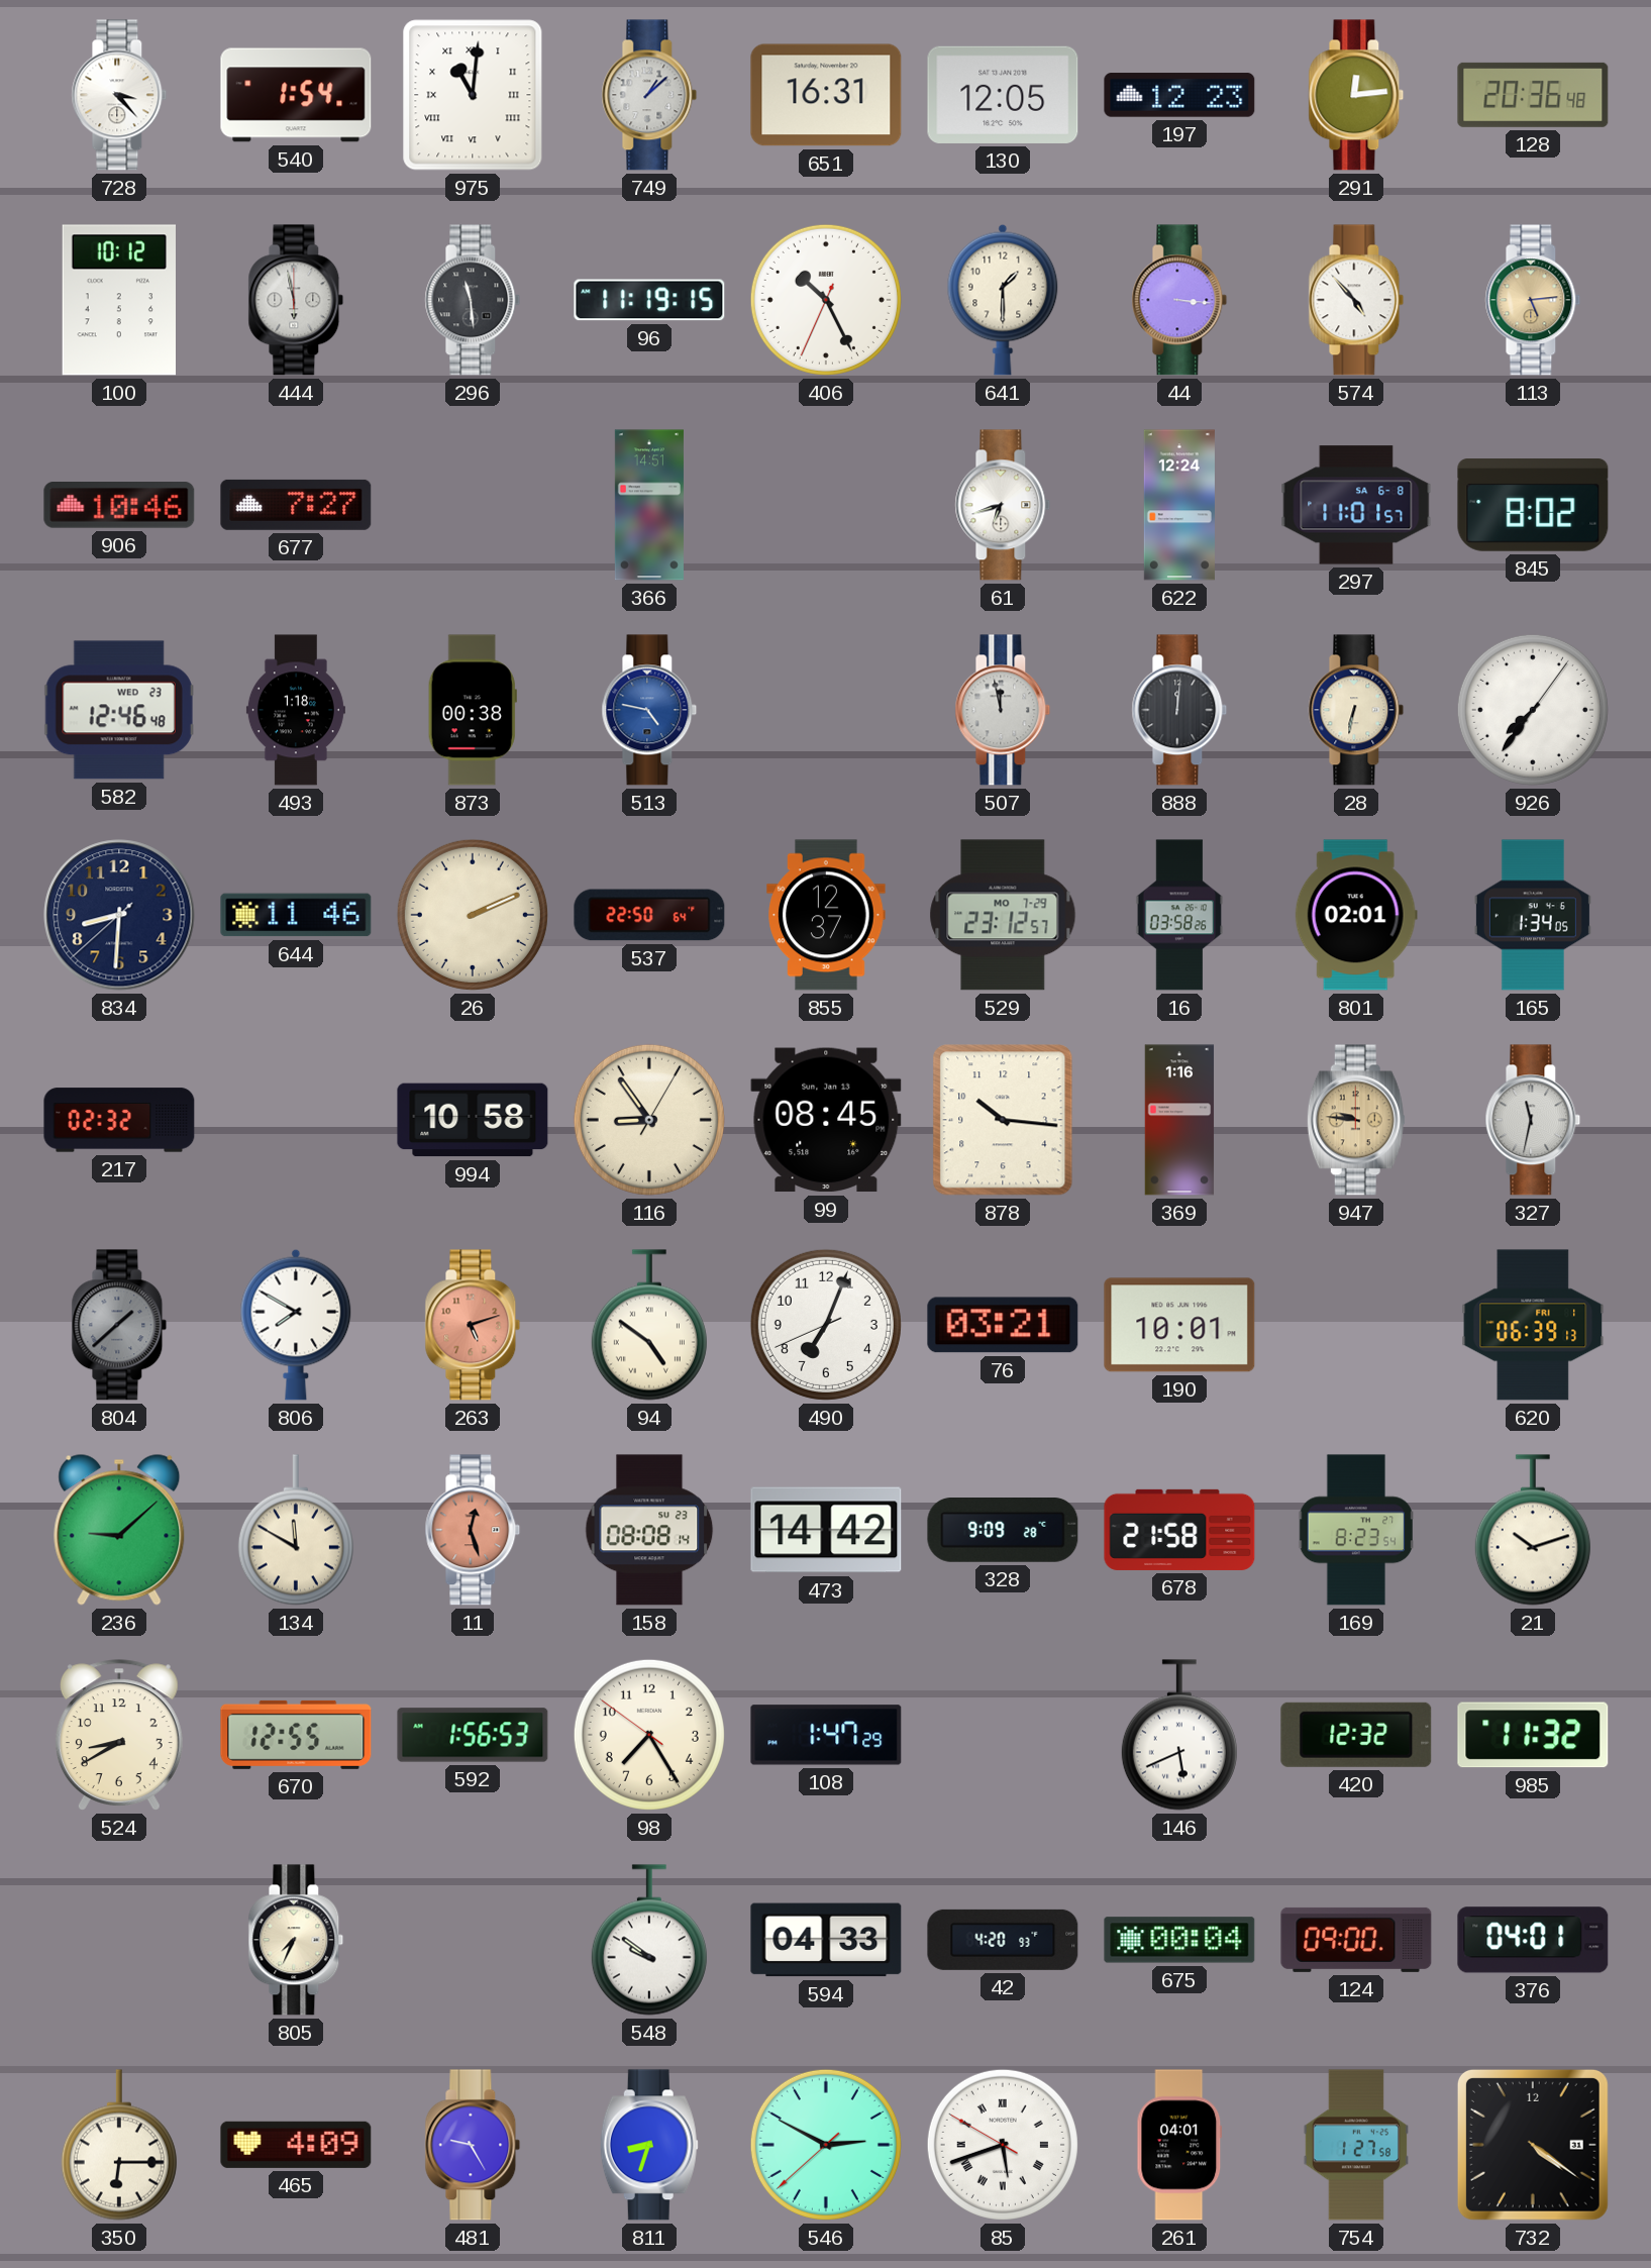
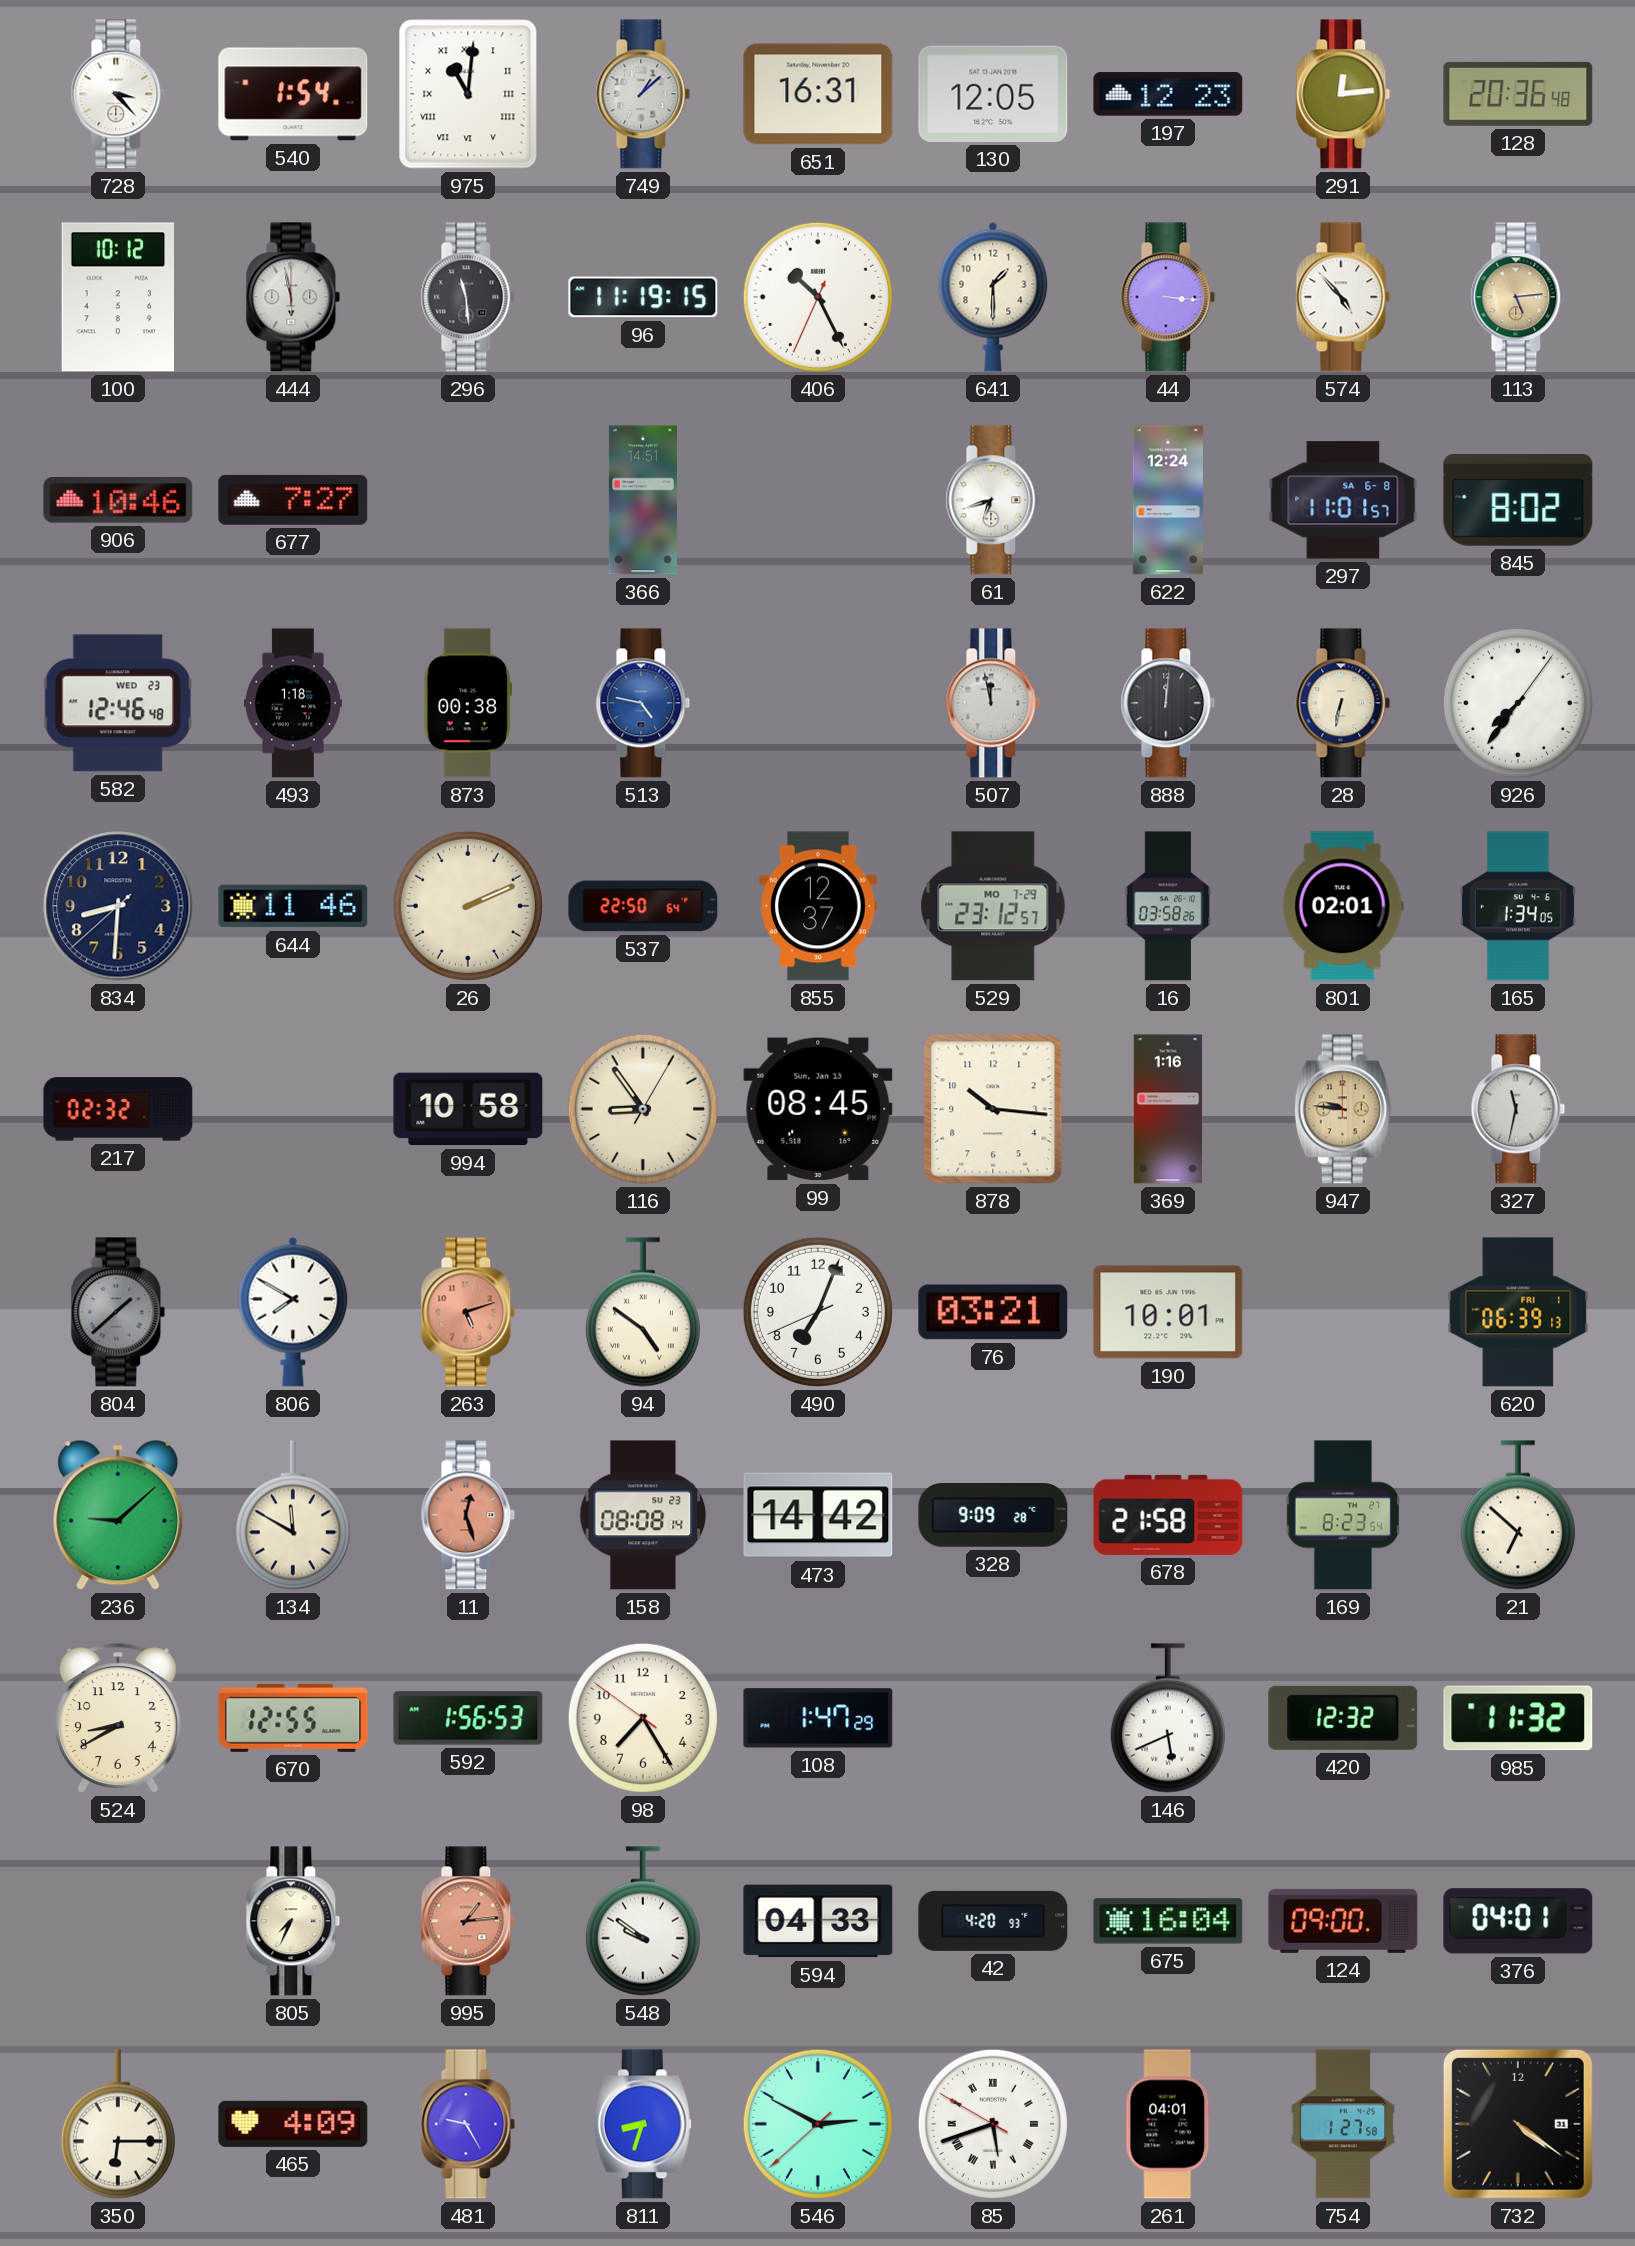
21: 10:12 -> 6:52 (1518, 1515)
995: none -> 1:14 (468, 1921)
675: 00:04 -> 16:04 (1168, 1921)
